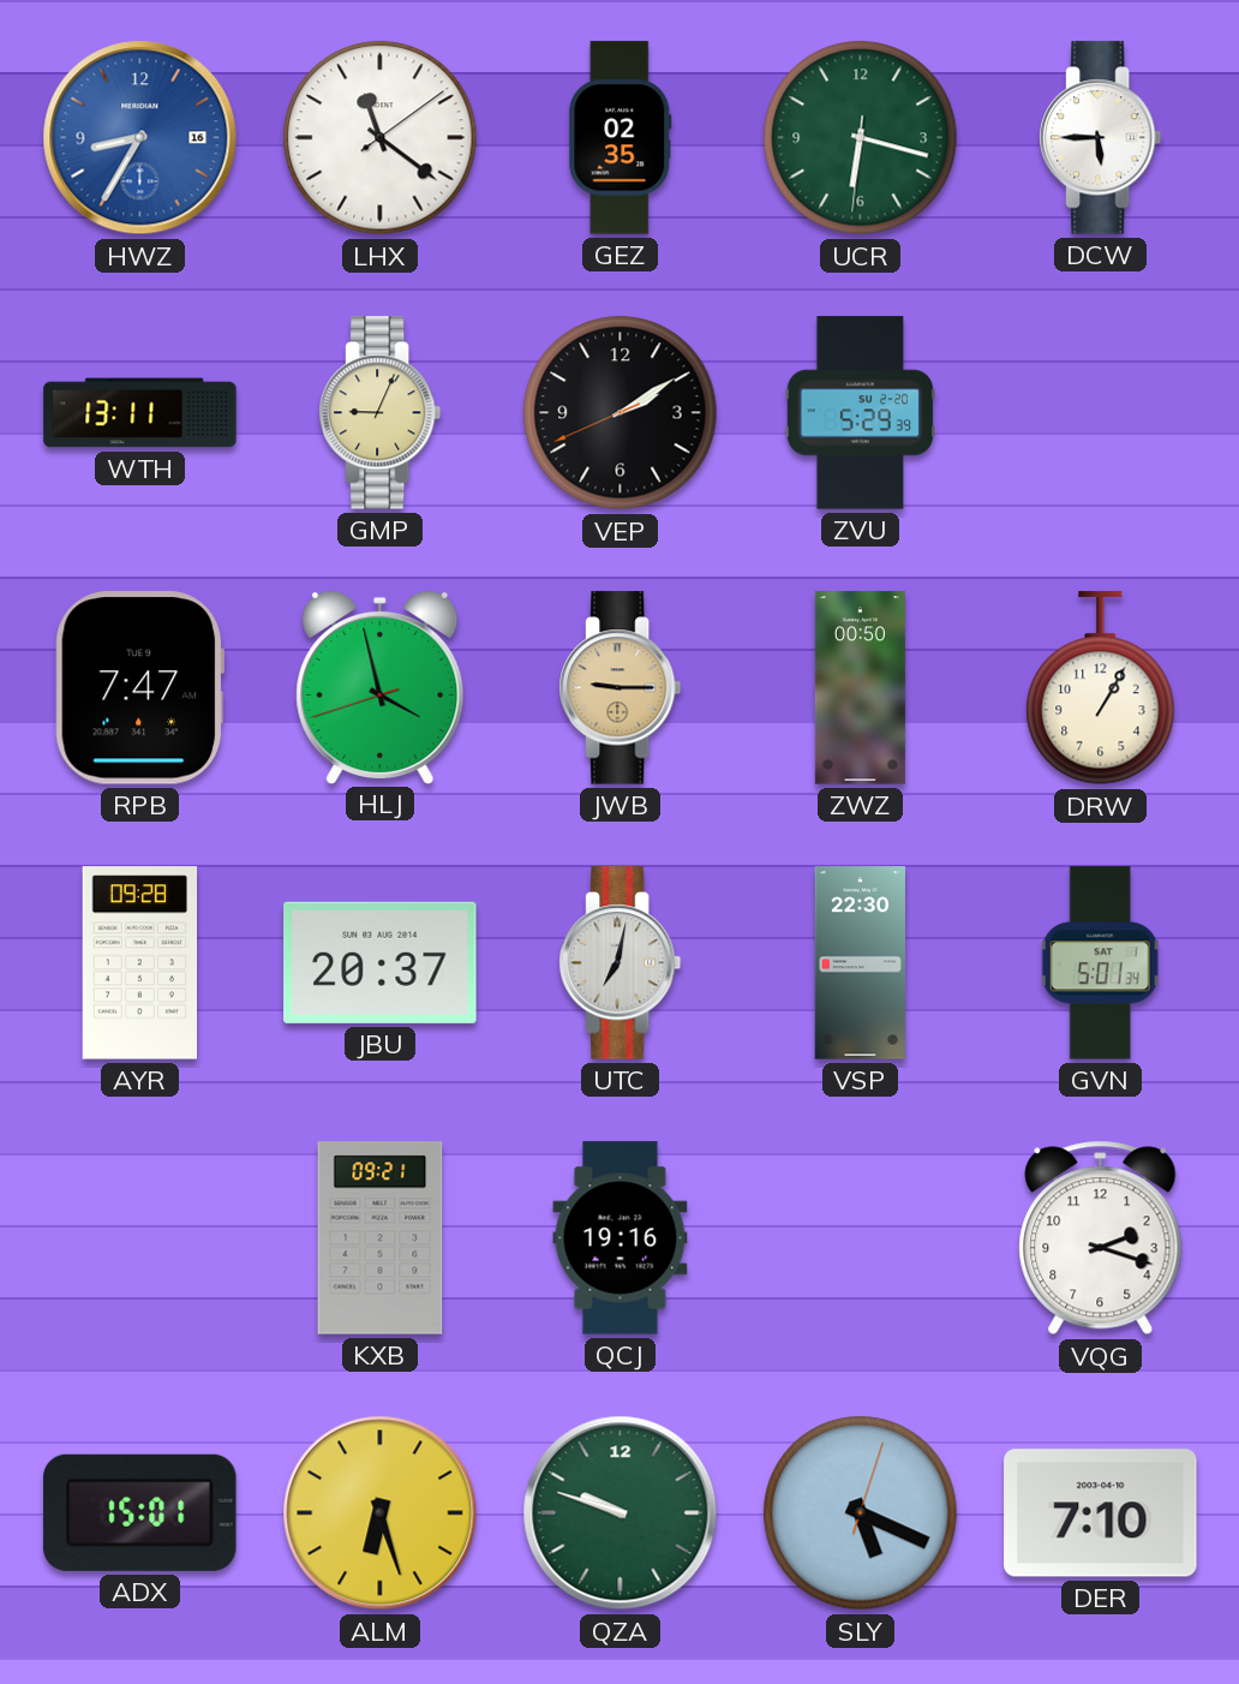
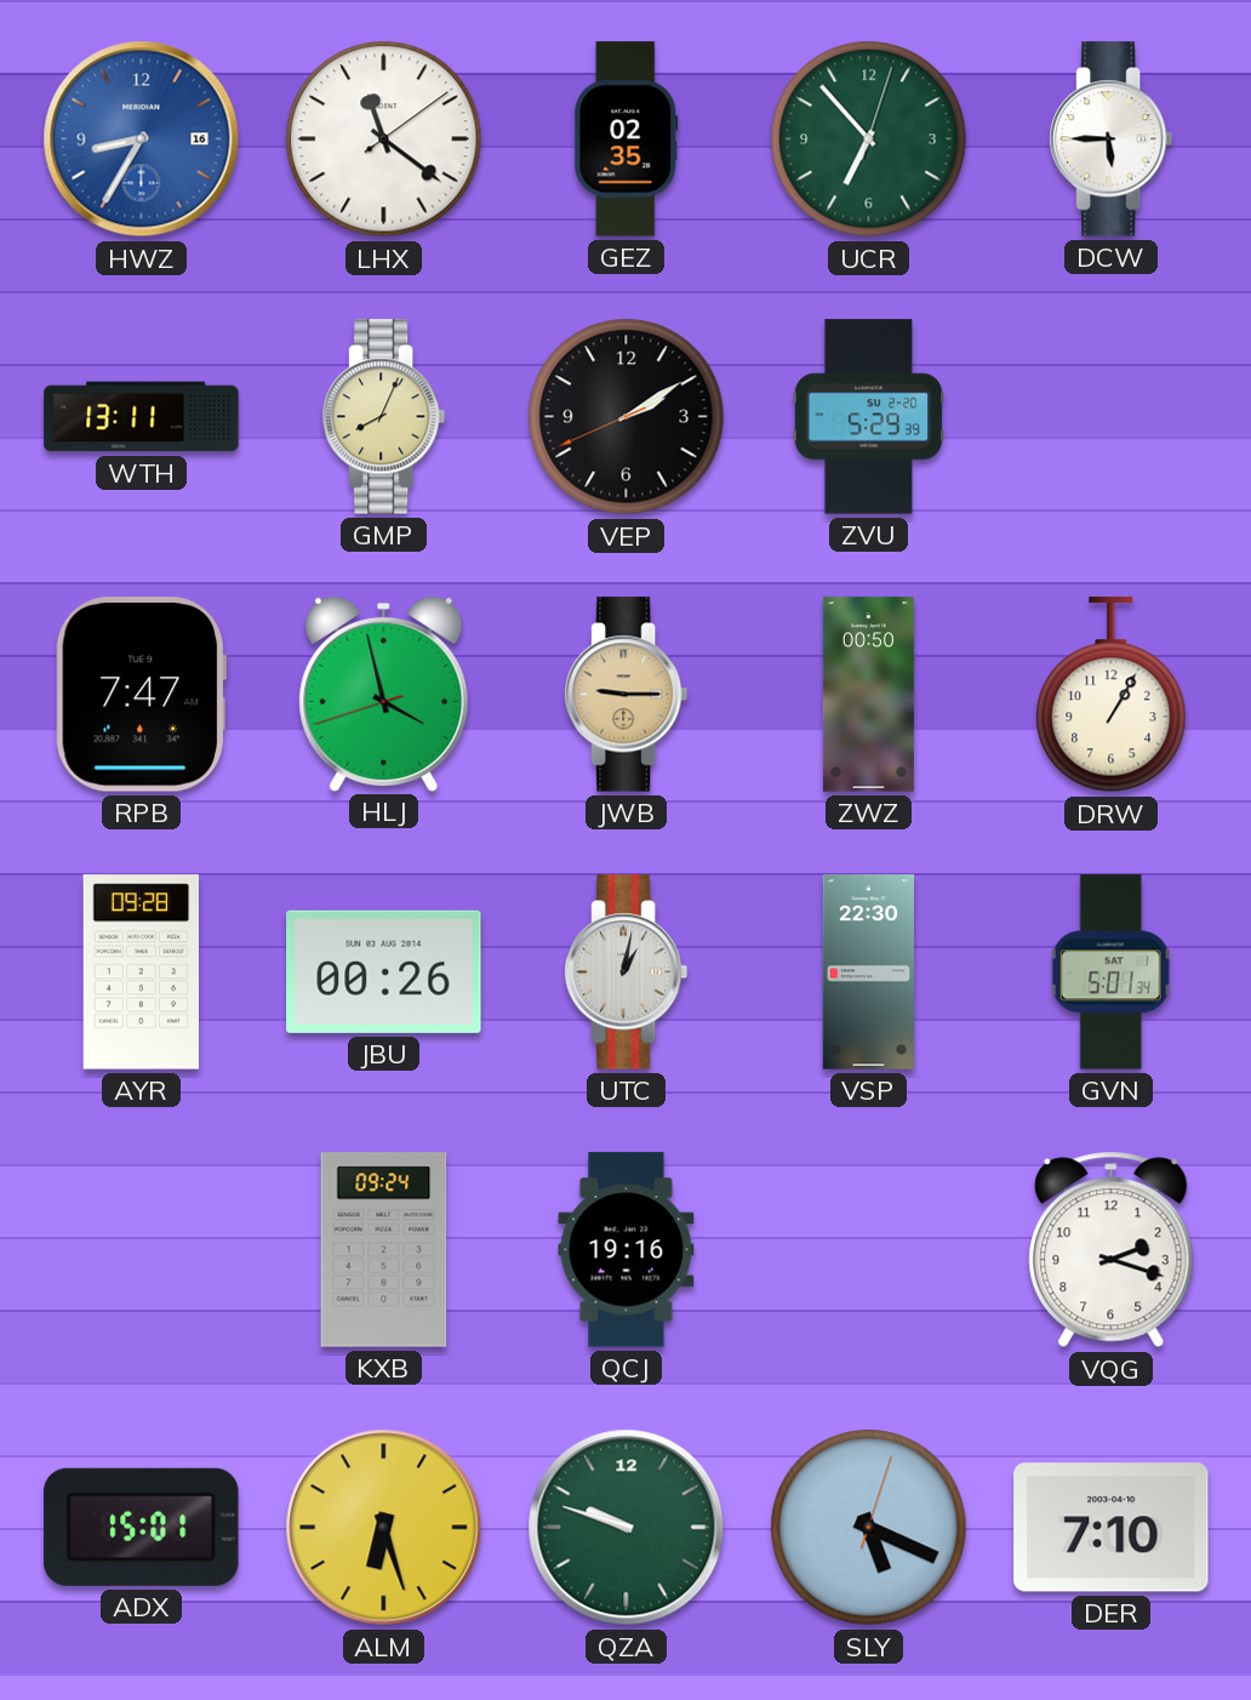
UCR: 6:17 -> 6:53 (869, 139)
GMP: 9:04 -> 8:04 (384, 417)
JBU: 20:37 -> 00:26 (384, 971)
UTC: 7:02 -> 1:02 (627, 972)
KXB: 09:21 -> 09:24 (384, 1250)
